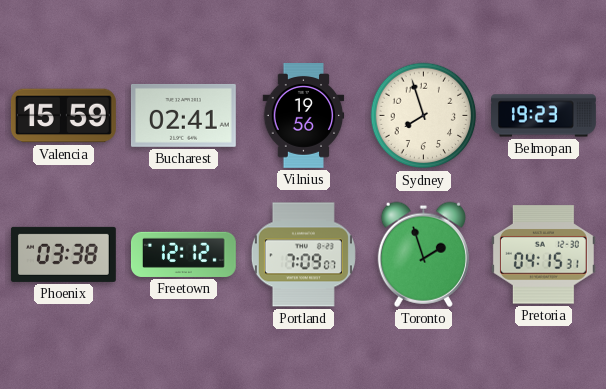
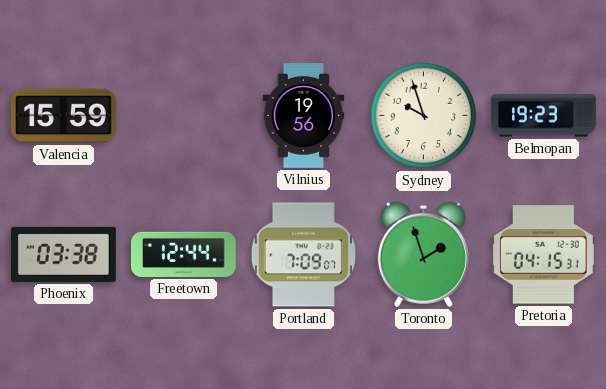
Bucharest: 02:41 -> none (183, 115)
Sydney: 7:57 -> 9:57 (424, 116)
Freetown: 12:12 -> 12:44 (183, 254)
